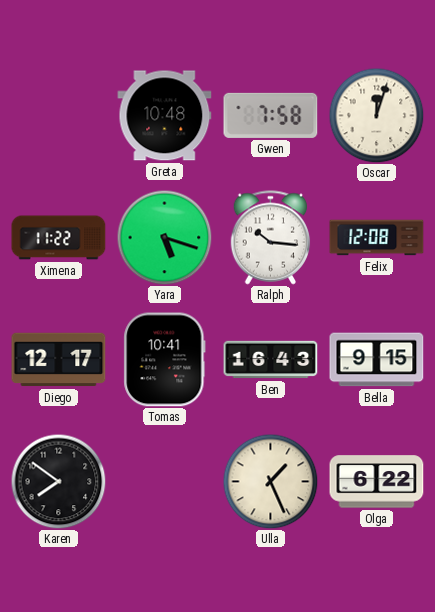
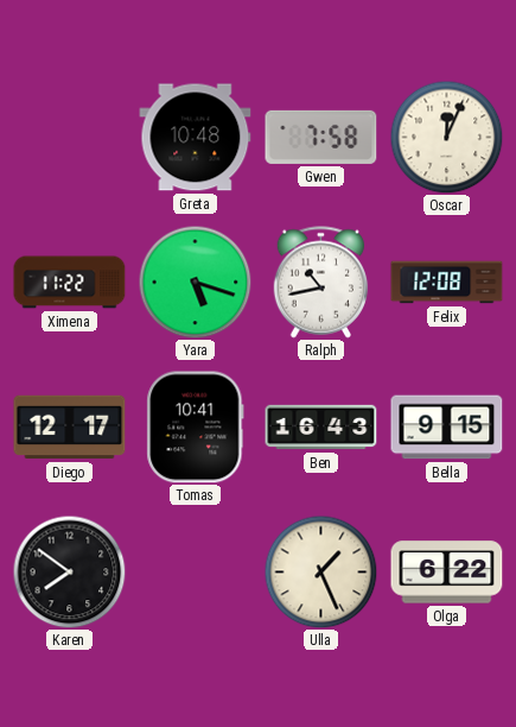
Oscar: 12:03 -> 12:04 (446, 137)
Ralph: 10:16 -> 10:43 (321, 283)
